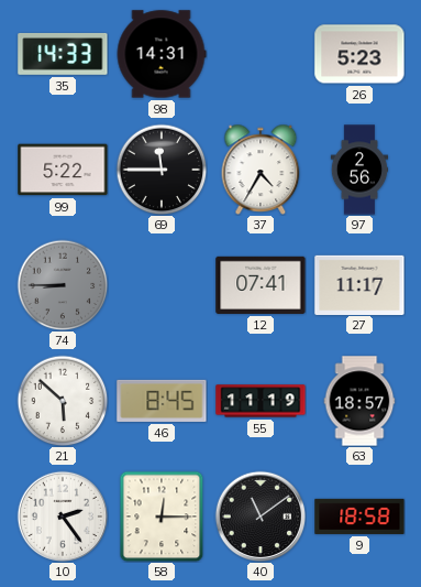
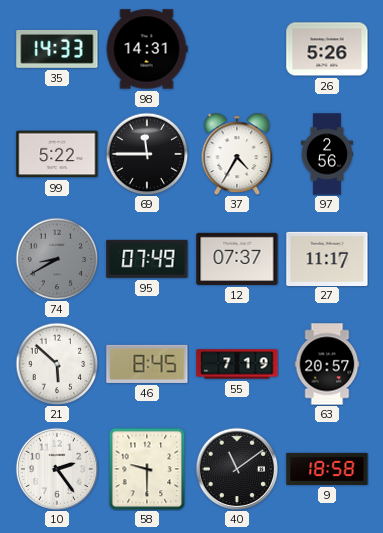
26: 5:23 -> 5:26 (327, 49)
74: 8:45 -> 8:40 (57, 259)
95: none -> 07:49 (147, 259)
12: 07:41 -> 07:37 (237, 259)
55: 11:19 -> 7:19 (237, 364)
63: 18:57 -> 20:57 (327, 364)
58: 12:15 -> 9:30 (147, 469)
